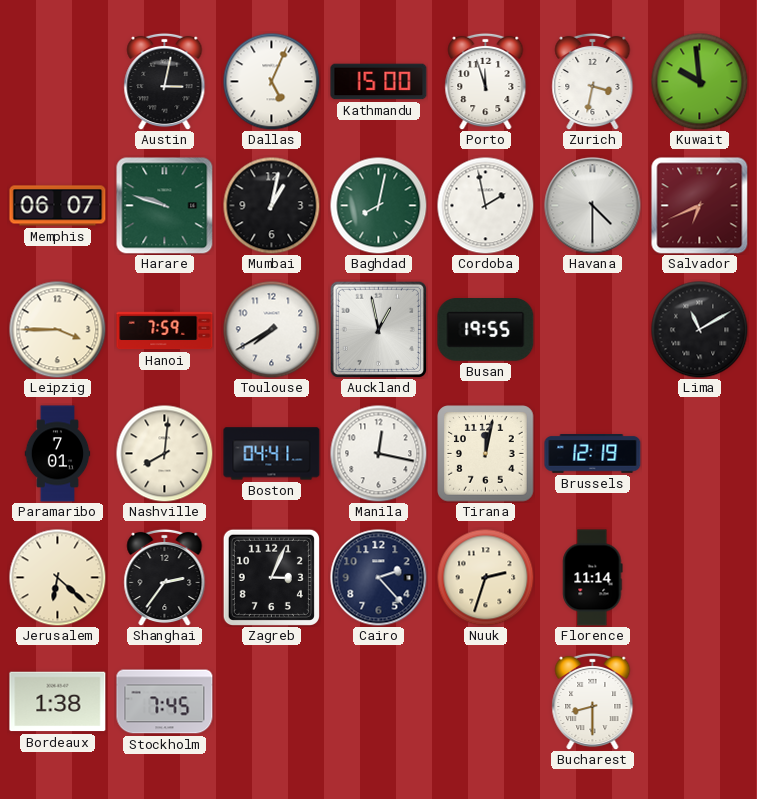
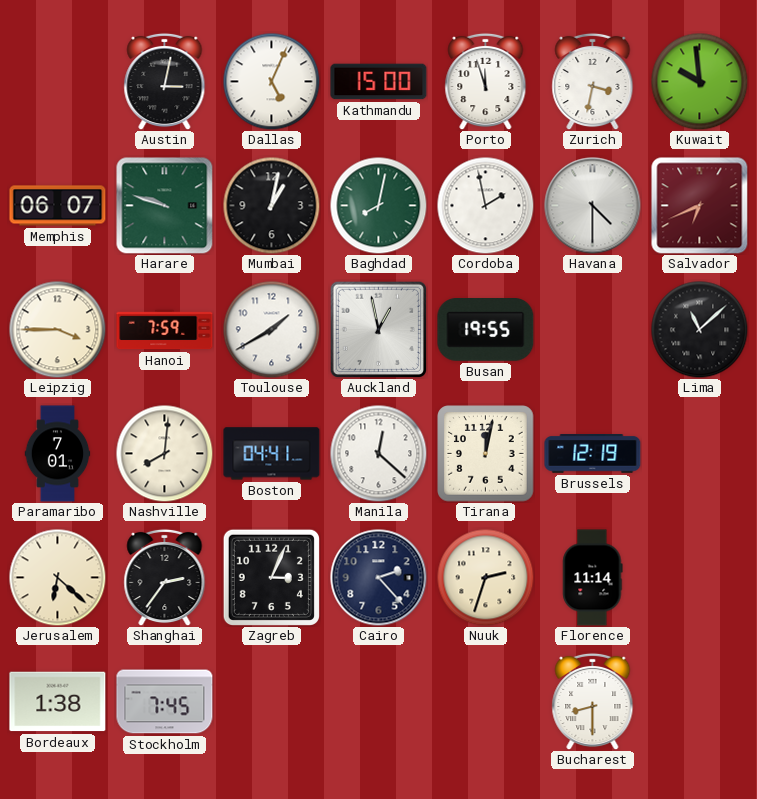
Toulouse: 7:40 -> 1:40 (271, 329)
Lima: 11:10 -> 11:08 (699, 329)
Manila: 12:17 -> 12:22 (378, 453)
